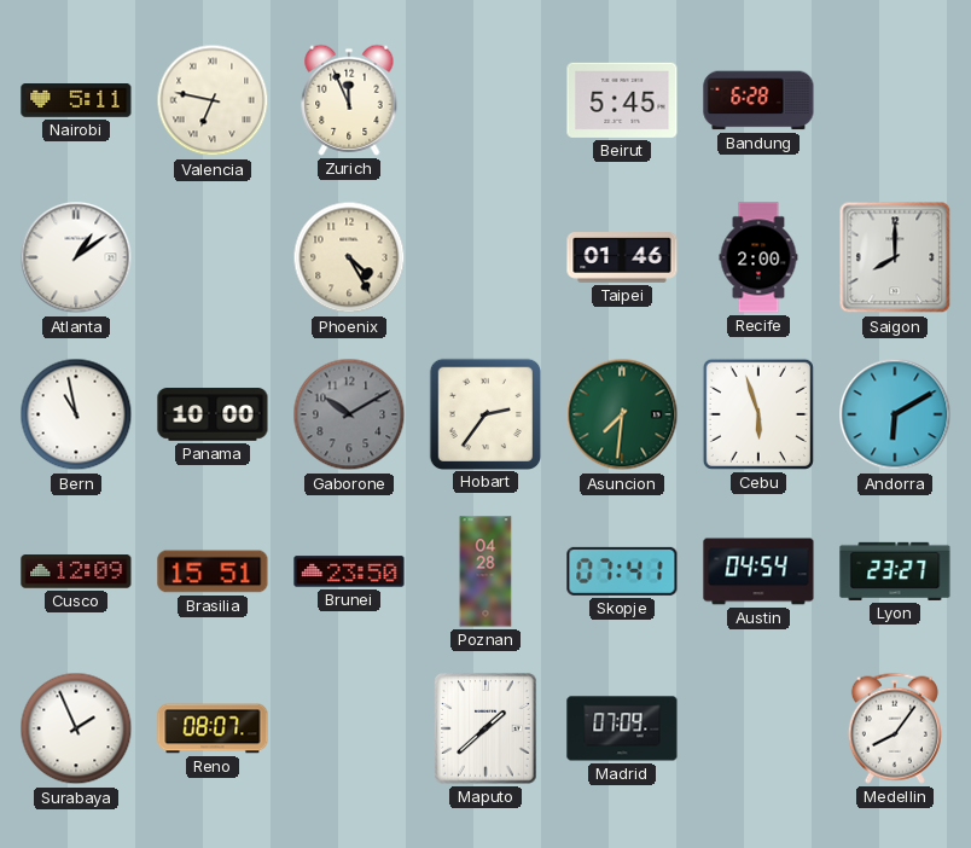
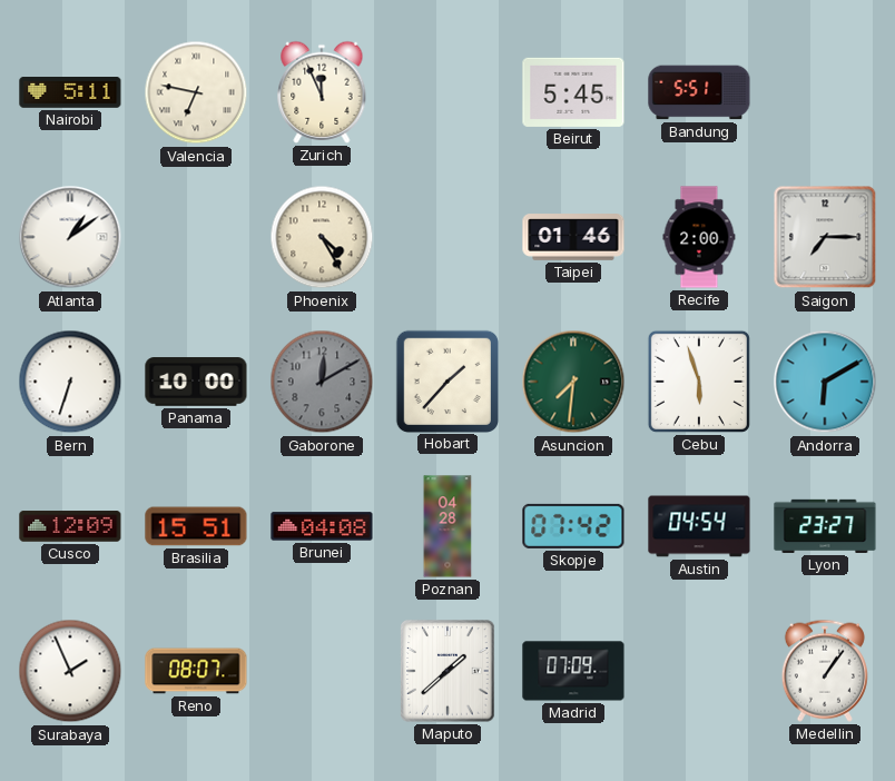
Bandung: 6:28 -> 5:51 (699, 92)
Saigon: 8:00 -> 7:15 (825, 237)
Bern: 10:58 -> 6:33 (70, 382)
Gaborone: 10:10 -> 12:10 (322, 382)
Hobart: 2:36 -> 1:37 (446, 380)
Brunei: 23:50 -> 04:08 (322, 526)
Skopje: 07:41 -> 07:42 (573, 526)
Medellin: 8:06 -> 1:06 (825, 671)
